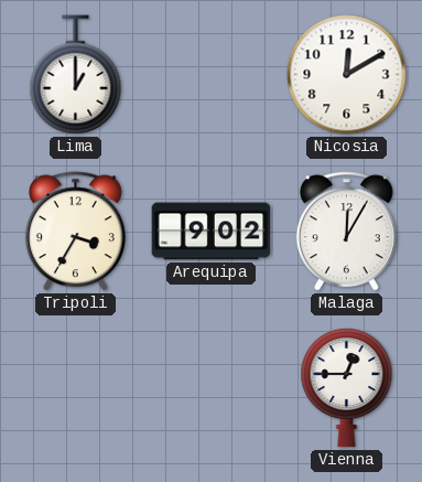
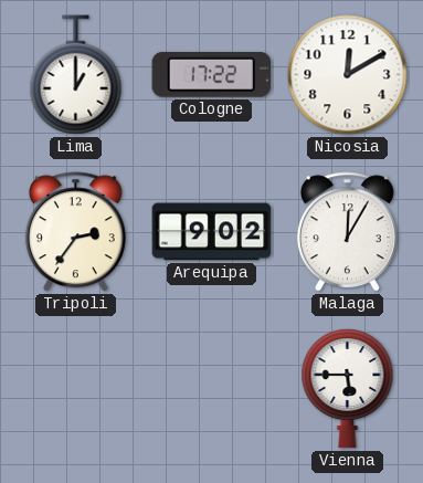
Cologne: none -> 17:22 (212, 74)
Tripoli: 3:35 -> 2:36 (75, 232)
Vienna: 12:45 -> 5:45 (348, 389)
